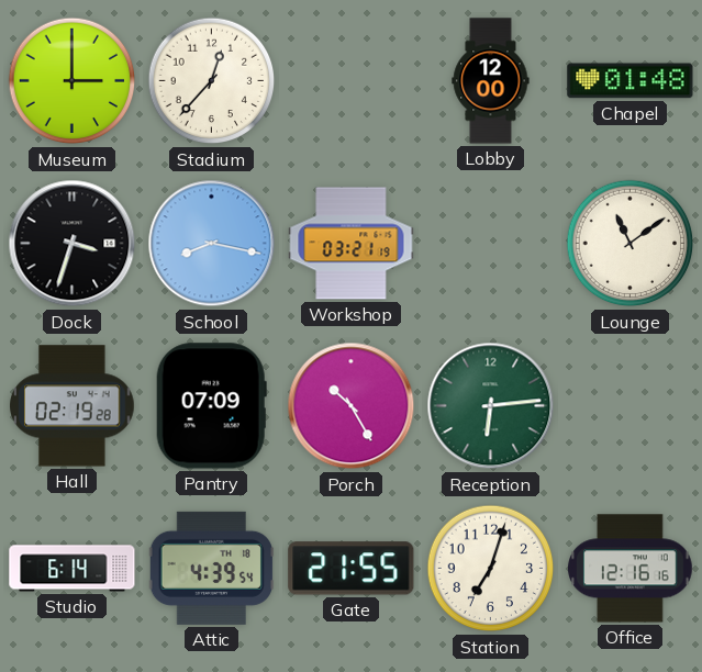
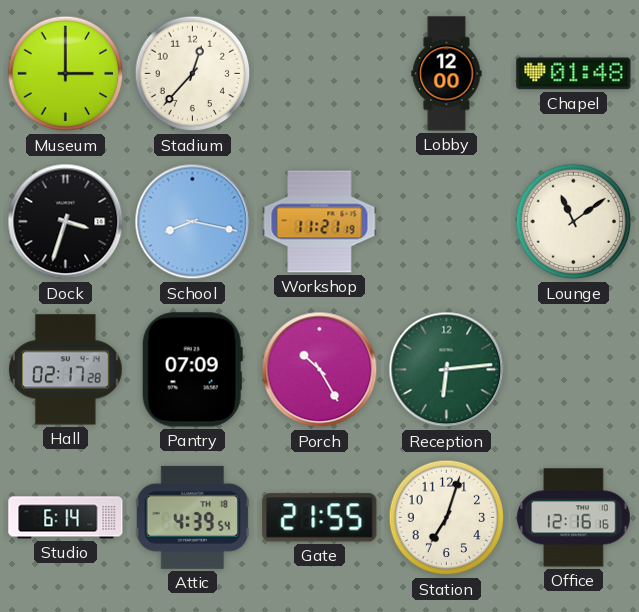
Workshop: 03:21 -> 11:21 (320, 222)
Hall: 02:19 -> 02:17 (66, 370)
